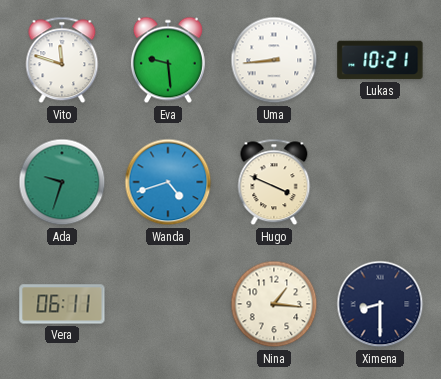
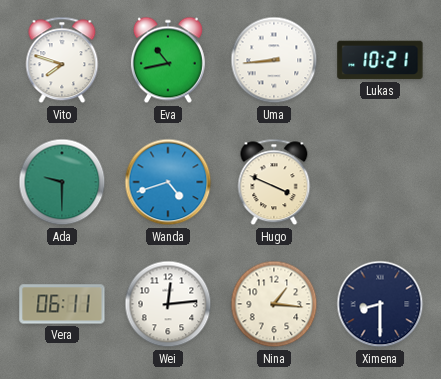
Vito: 11:48 -> 7:48 (62, 60)
Eva: 9:29 -> 10:43 (168, 60)
Ada: 9:33 -> 9:30 (62, 182)
Wei: none -> 12:14 (168, 304)
